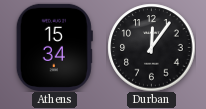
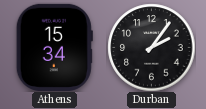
Durban: 12:06 -> 2:06 (151, 47)
